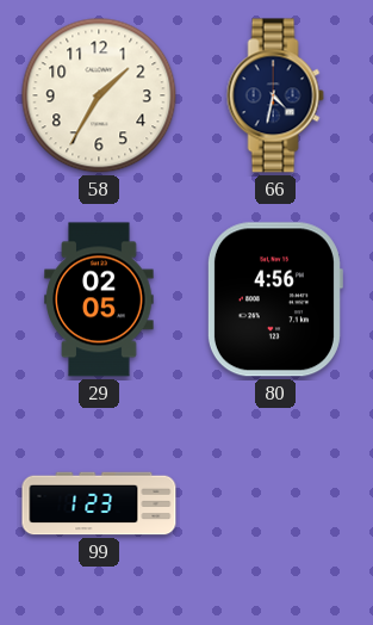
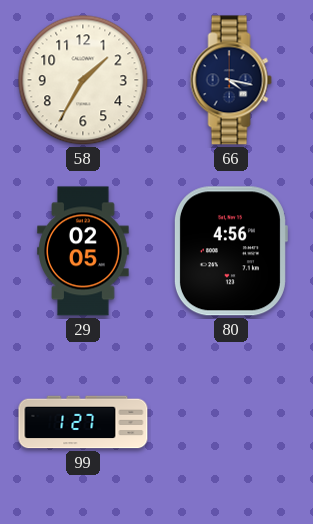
66: 4:32 -> 4:17 (231, 80)
99: 1:23 -> 1:27 (83, 422)
